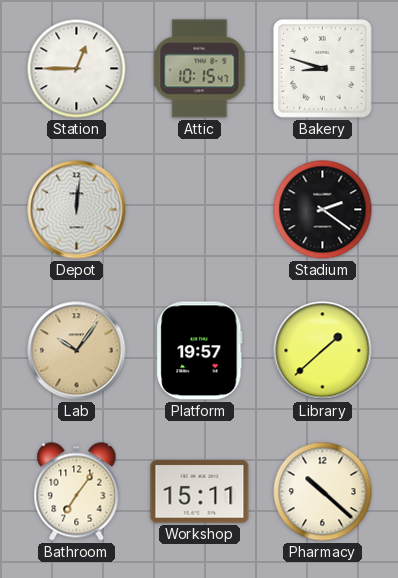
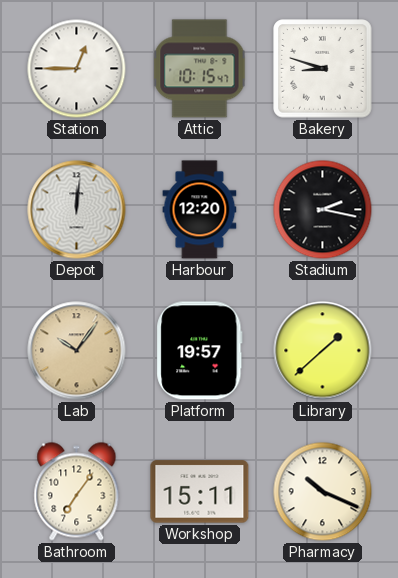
Harbour: none -> 12:20 (200, 210)
Stadium: 2:21 -> 2:17 (323, 210)
Pharmacy: 10:22 -> 10:19 (323, 492)
